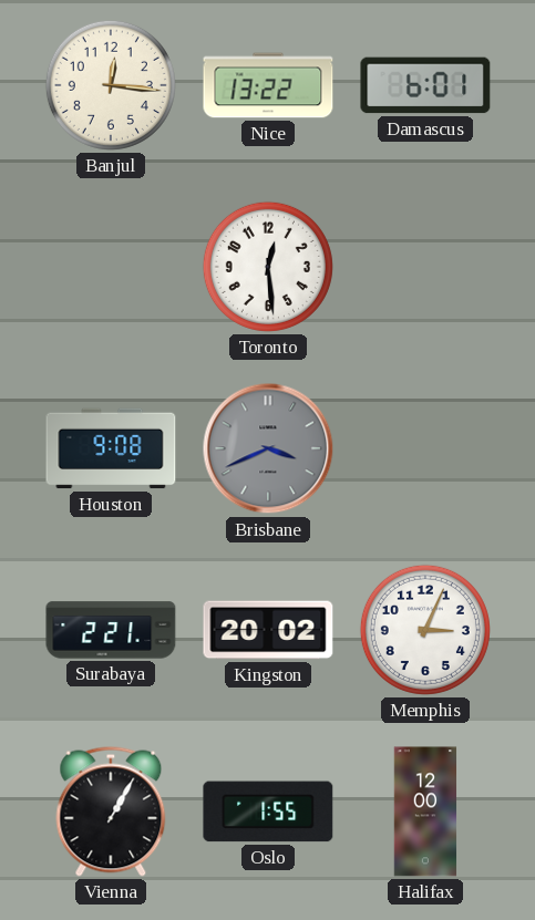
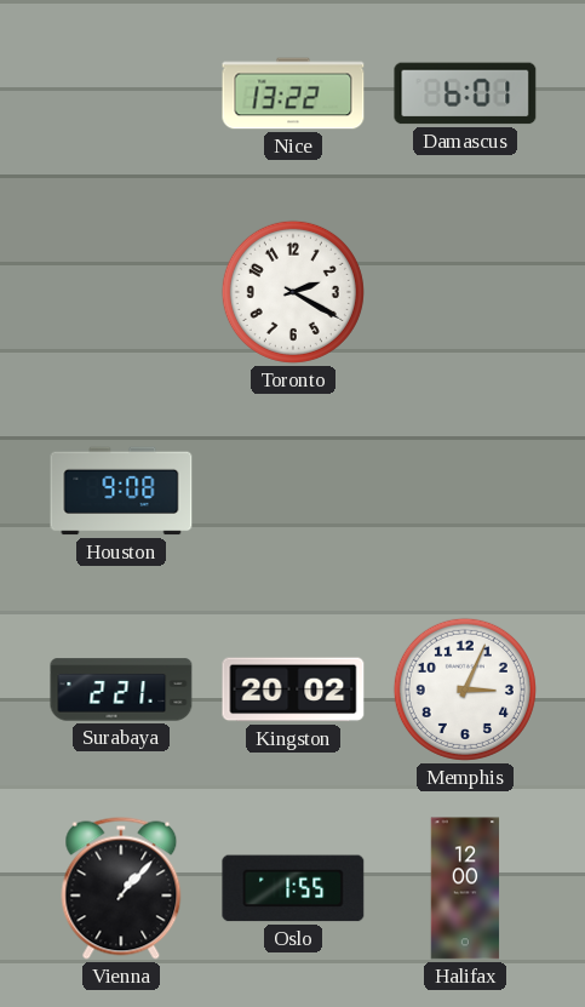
Banjul: 12:16 -> none (111, 85)
Toronto: 12:29 -> 2:20 (293, 292)
Brisbane: 3:41 -> none (268, 448)
Vienna: 1:05 -> 1:07 (121, 888)
